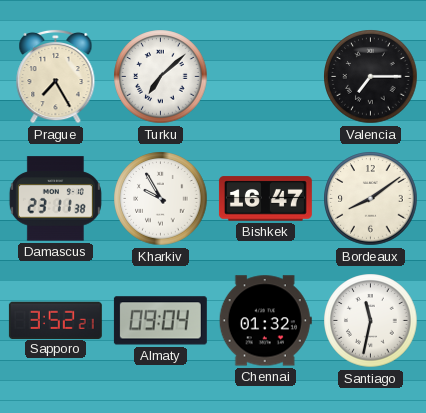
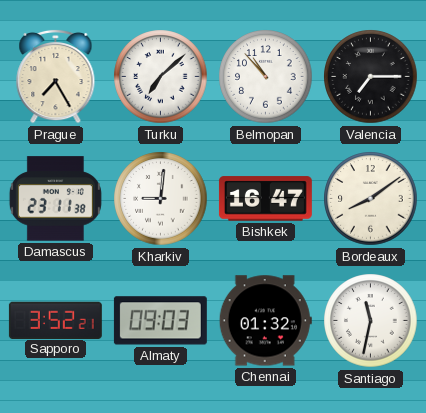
Belmopan: none -> 10:53 (266, 77)
Kharkiv: 9:55 -> 9:01 (161, 199)
Almaty: 09:04 -> 09:03 (160, 321)
